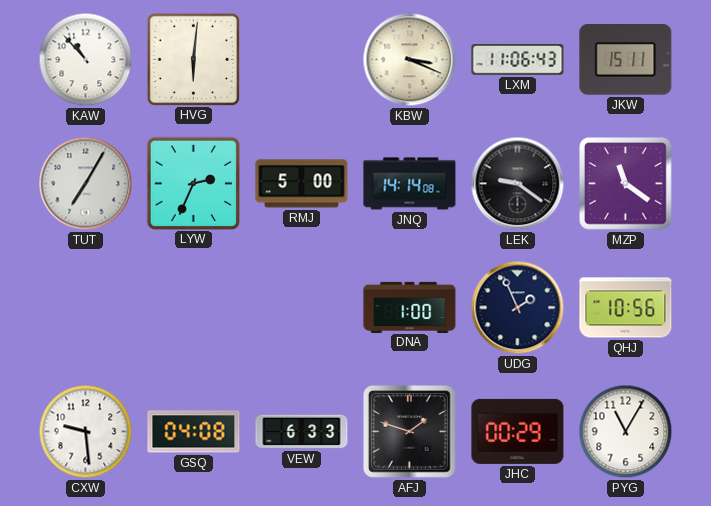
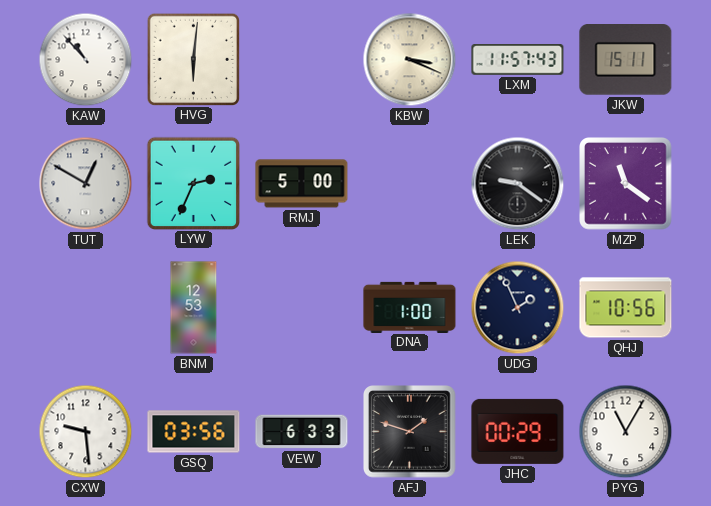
LXM: 11:06 -> 11:57 (518, 60)
TUT: 7:05 -> 12:50 (86, 184)
JNQ: 14:14 -> none (410, 184)
BNM: none -> 12:53 (194, 308)
GSQ: 04:08 -> 03:56 (194, 432)
